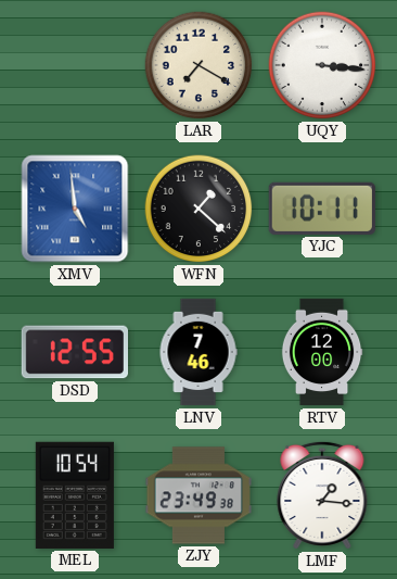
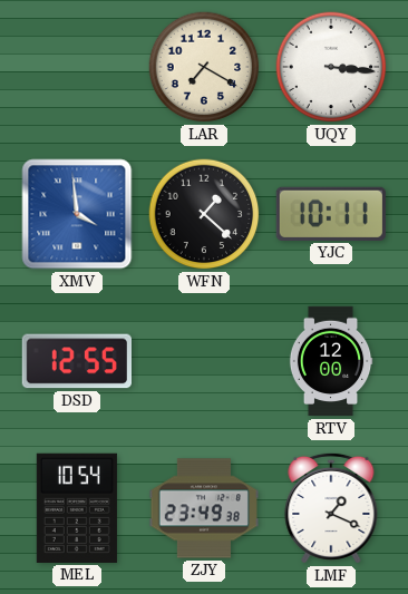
XMV: 4:59 -> 3:59 (77, 214)
LNV: 7:46 -> none (198, 352)
LMF: 1:16 -> 1:19 (331, 508)
